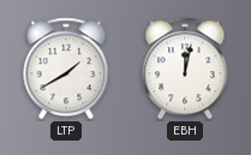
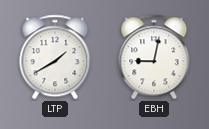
EBH: 12:02 -> 9:02 (154, 57)
